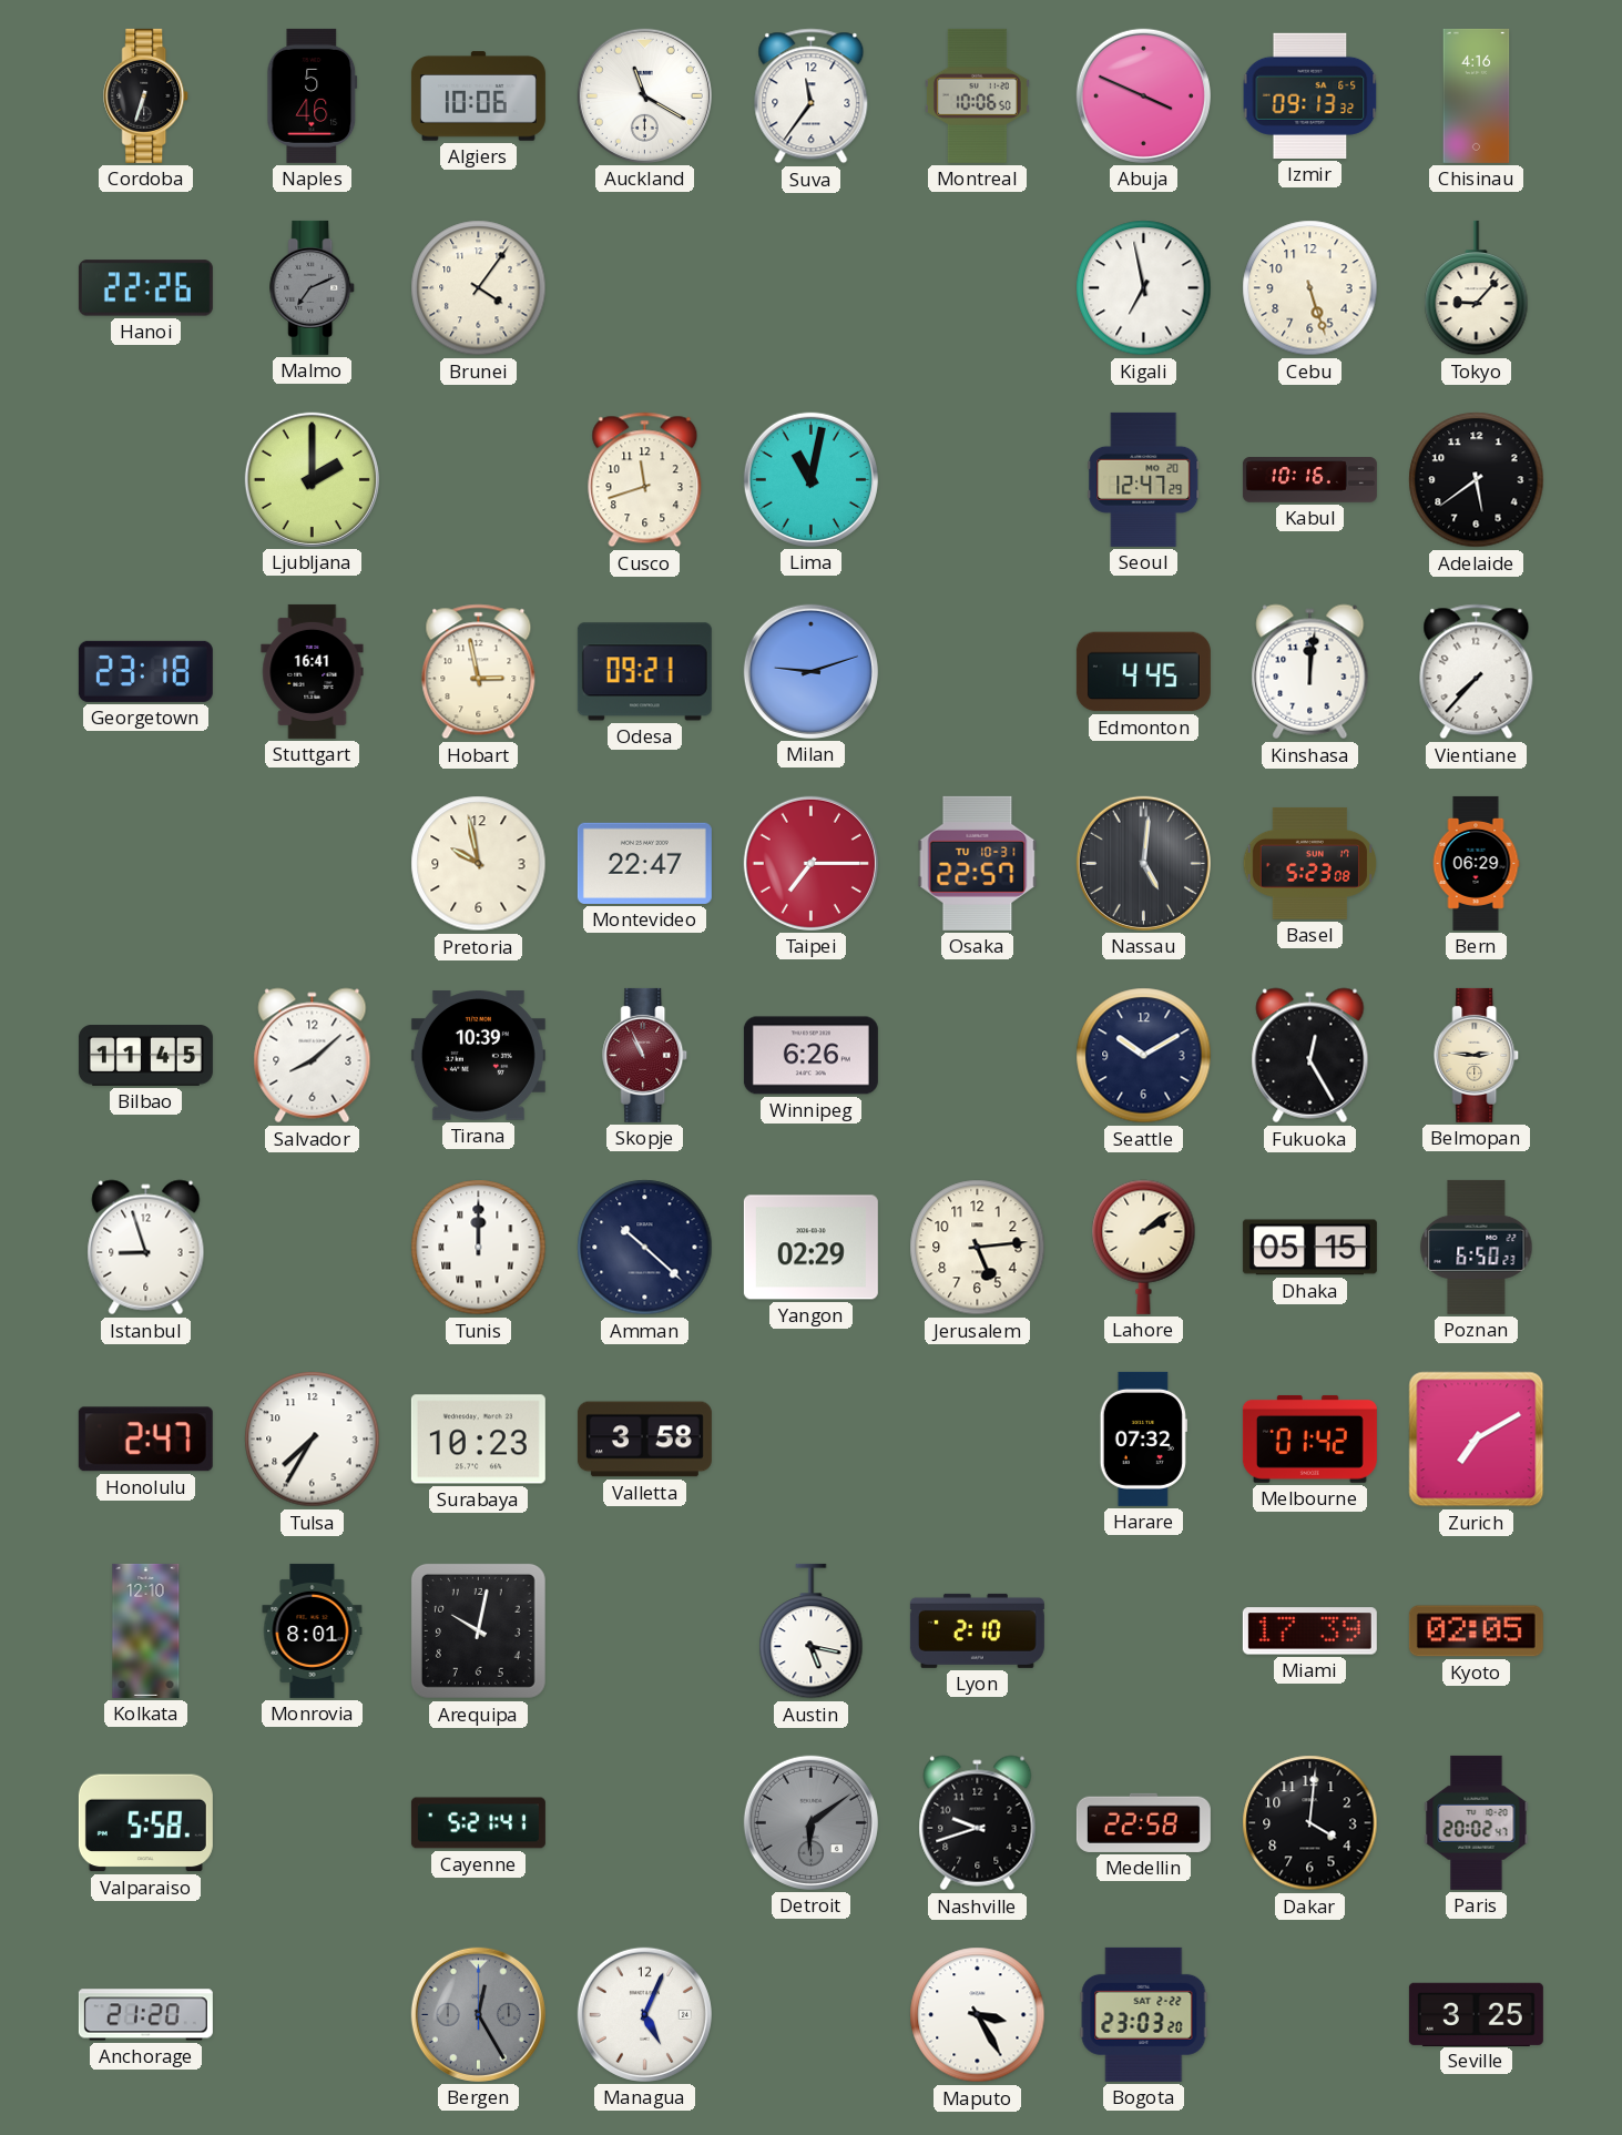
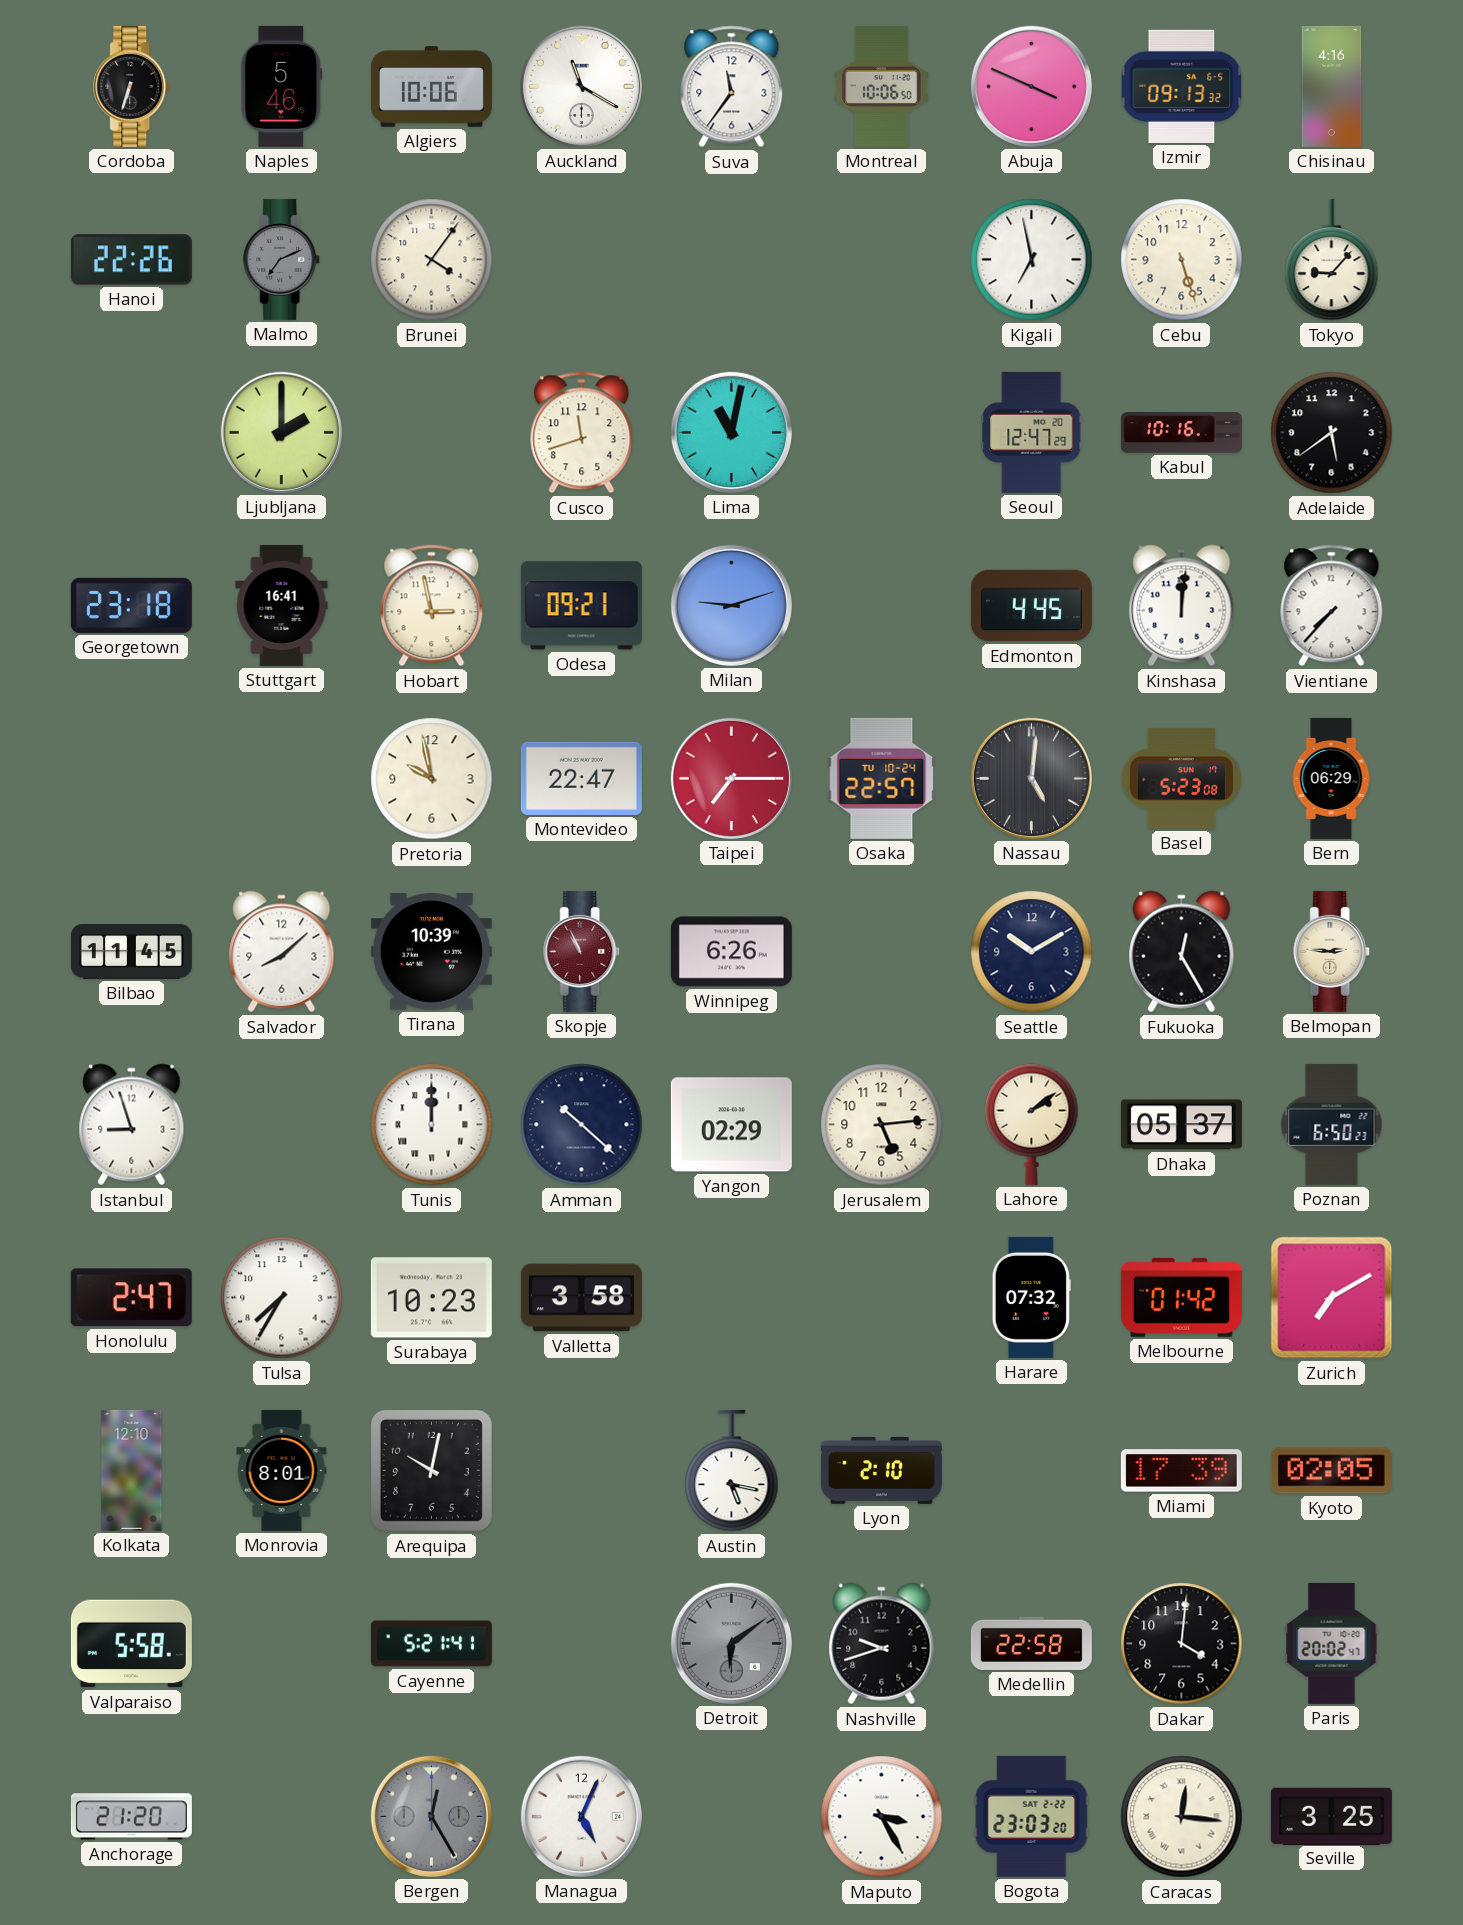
Osaka date: TU 10-31 -> TU 10-24 (882, 778)
Dhaka: 05:15 -> 05:37 (1181, 1125)
Caracas: none -> 12:16 (1182, 1817)
